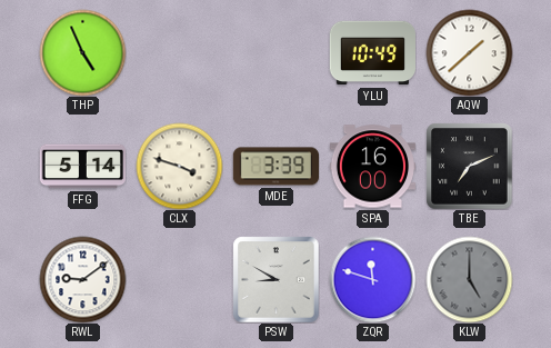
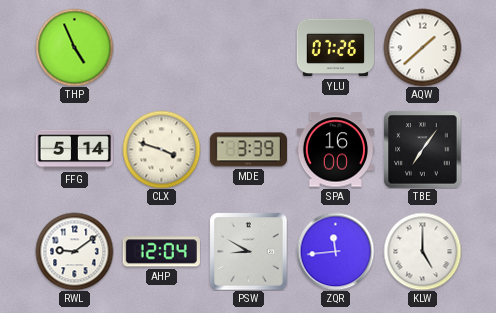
YLU: 10:49 -> 07:26 (335, 48)
TBE: 7:11 -> 7:06 (422, 149)
AHP: none -> 12:04 (161, 252)
ZQR: 11:48 -> 11:44 (335, 251)
KLW dial: grey -> white (422, 251)
